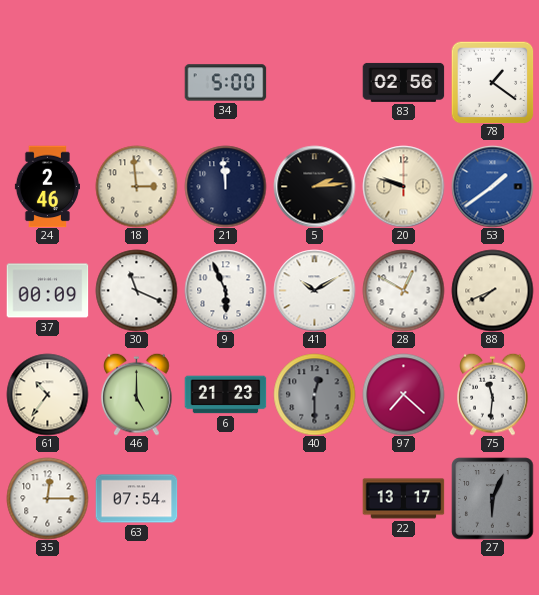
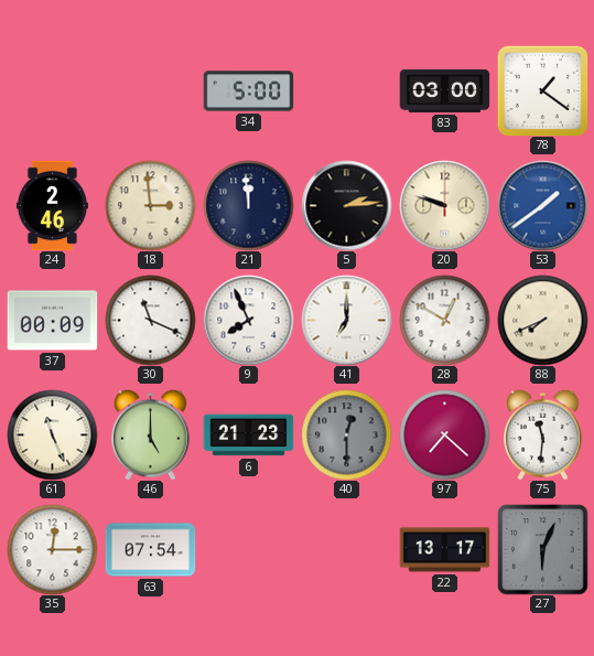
83: 02:56 -> 03:00 (444, 90)
9: 5:56 -> 7:56 (248, 320)
41: 10:10 -> 7:00 (346, 320)
61: 10:36 -> 11:26 (52, 434)
